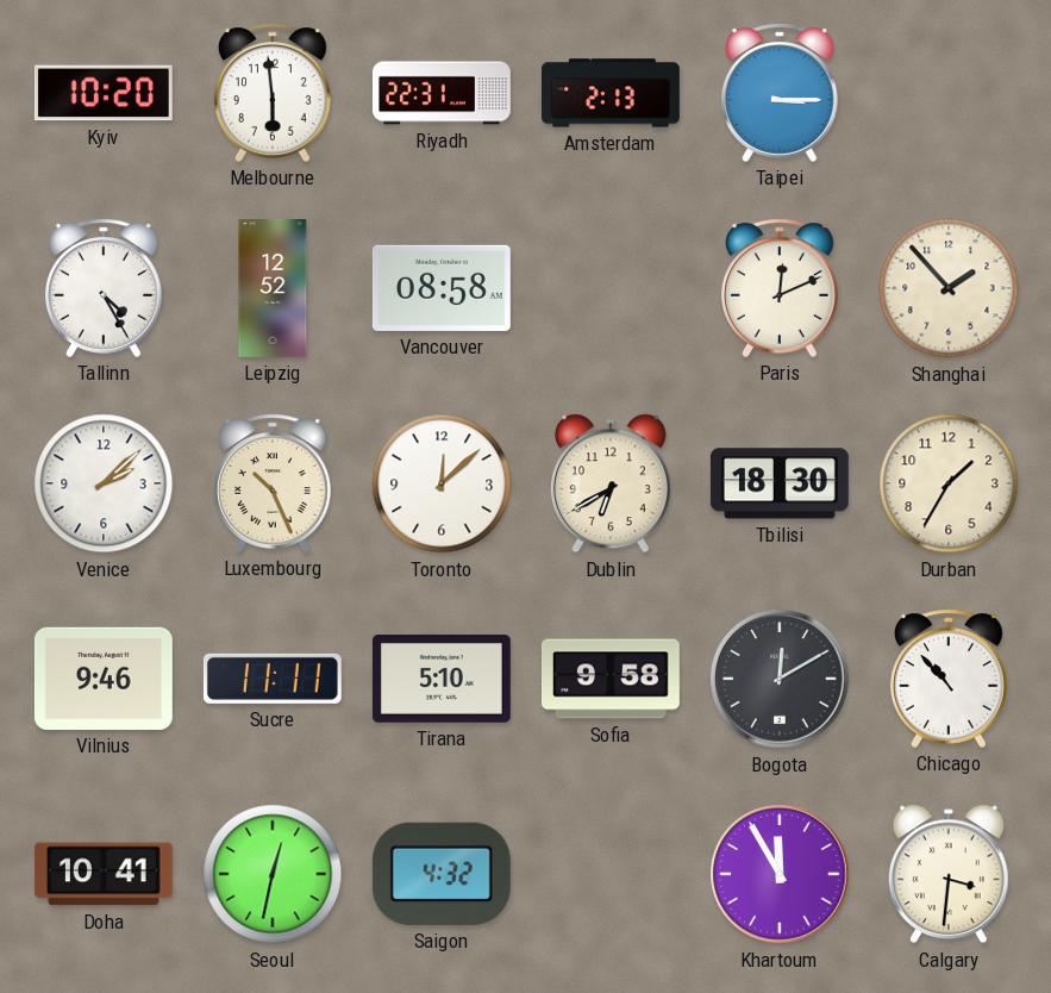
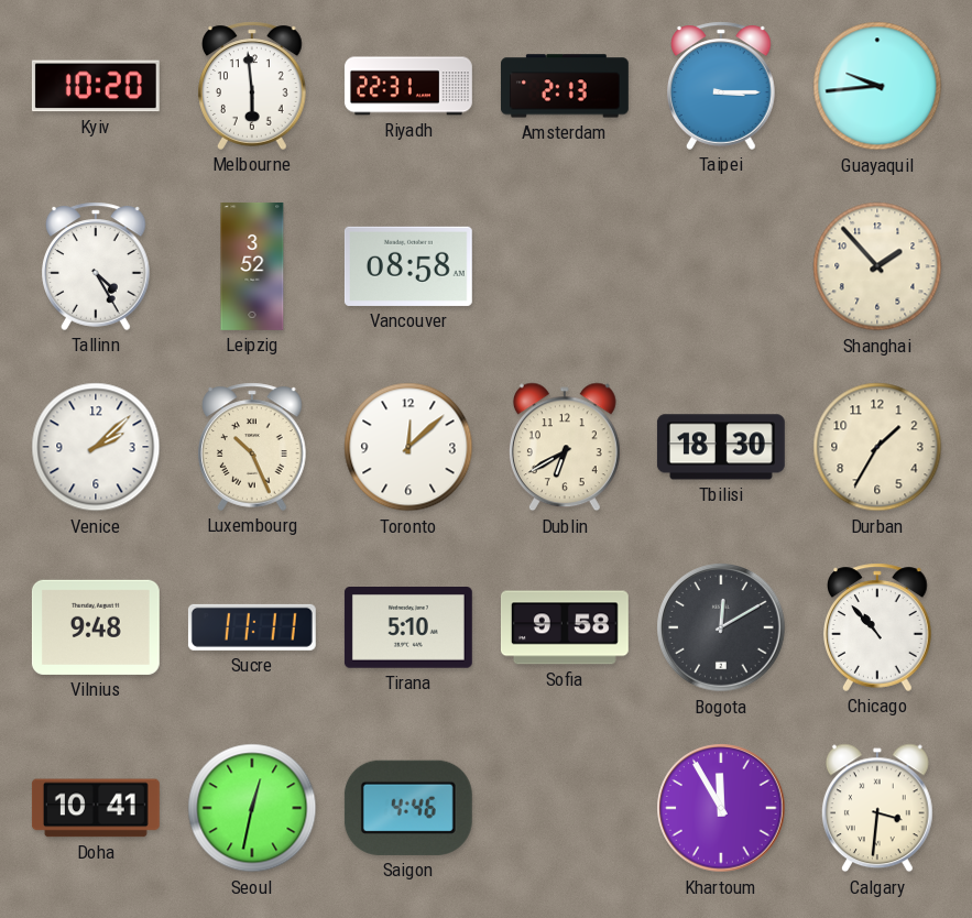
Guayaquil: none -> 9:44 (877, 86)
Leipzig: 12:52 -> 3:52 (252, 266)
Paris: 12:11 -> none (781, 288)
Vilnius: 9:46 -> 9:48 (96, 627)
Saigon: 4:32 -> 4:46 (408, 808)
